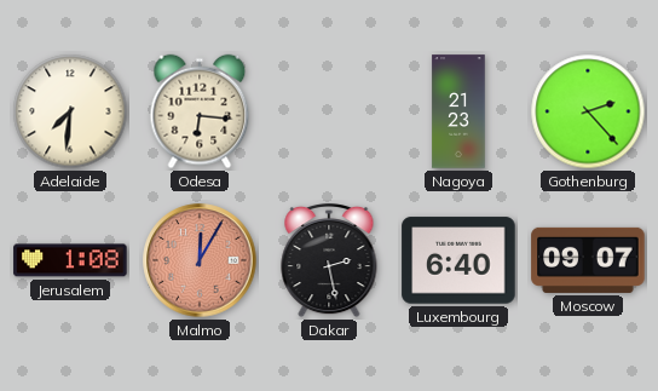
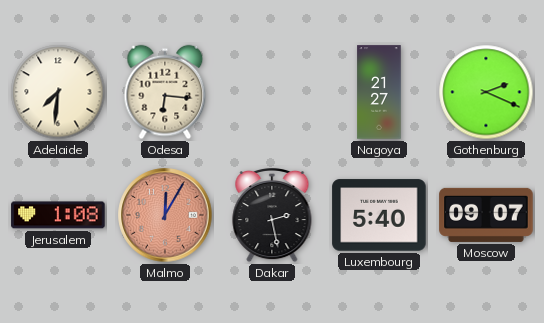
Nagoya: 21:23 -> 21:27 (379, 92)
Gothenburg: 2:23 -> 2:19 (486, 92)
Luxembourg: 6:40 -> 5:40 (379, 215)
